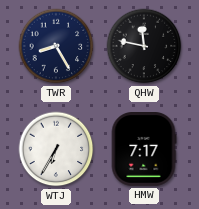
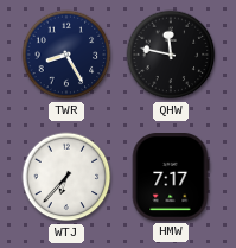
WTJ: 6:35 -> 6:37 (66, 177)
